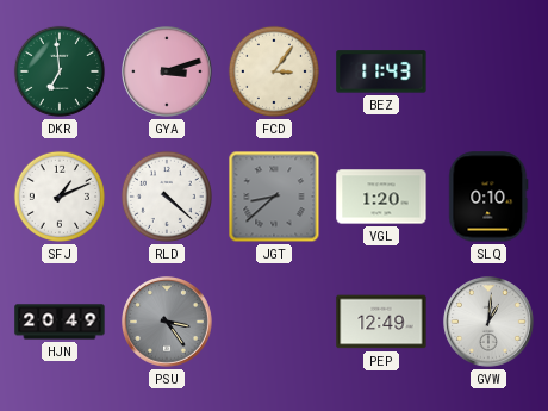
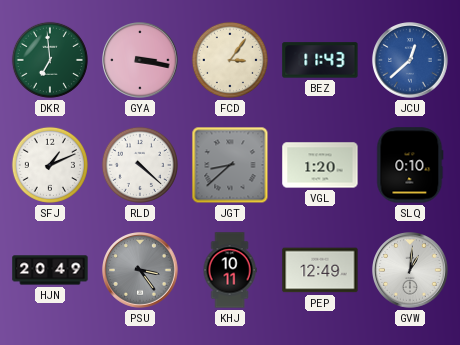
GYA: 3:12 -> 3:17 (141, 61)
JCU: none -> 12:38 (411, 61)
KHJ: none -> 10:11 (230, 270)
